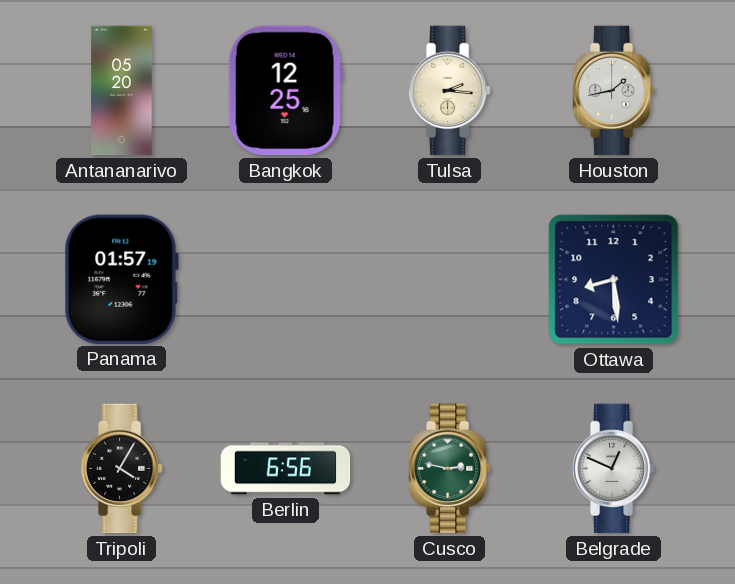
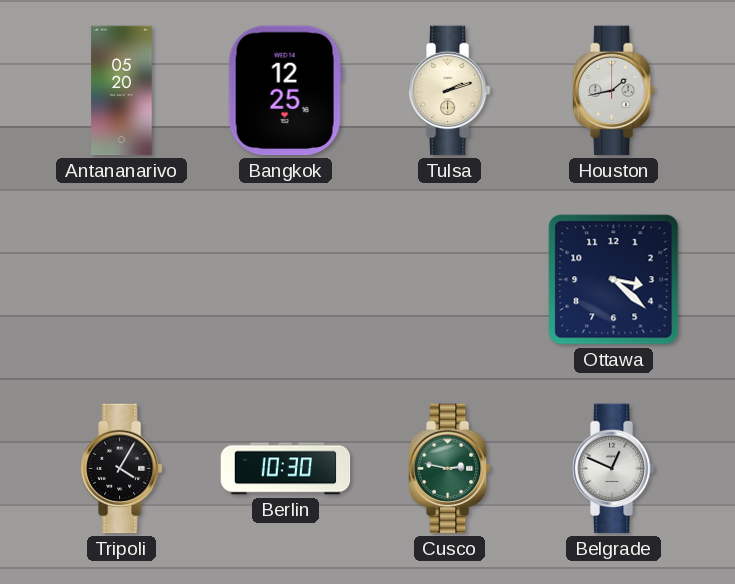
Tulsa: 2:16 -> 2:12 (450, 91)
Panama: 01:57 -> none (121, 279)
Ottawa: 8:29 -> 3:22 (614, 280)
Berlin: 6:56 -> 10:30 (286, 469)
